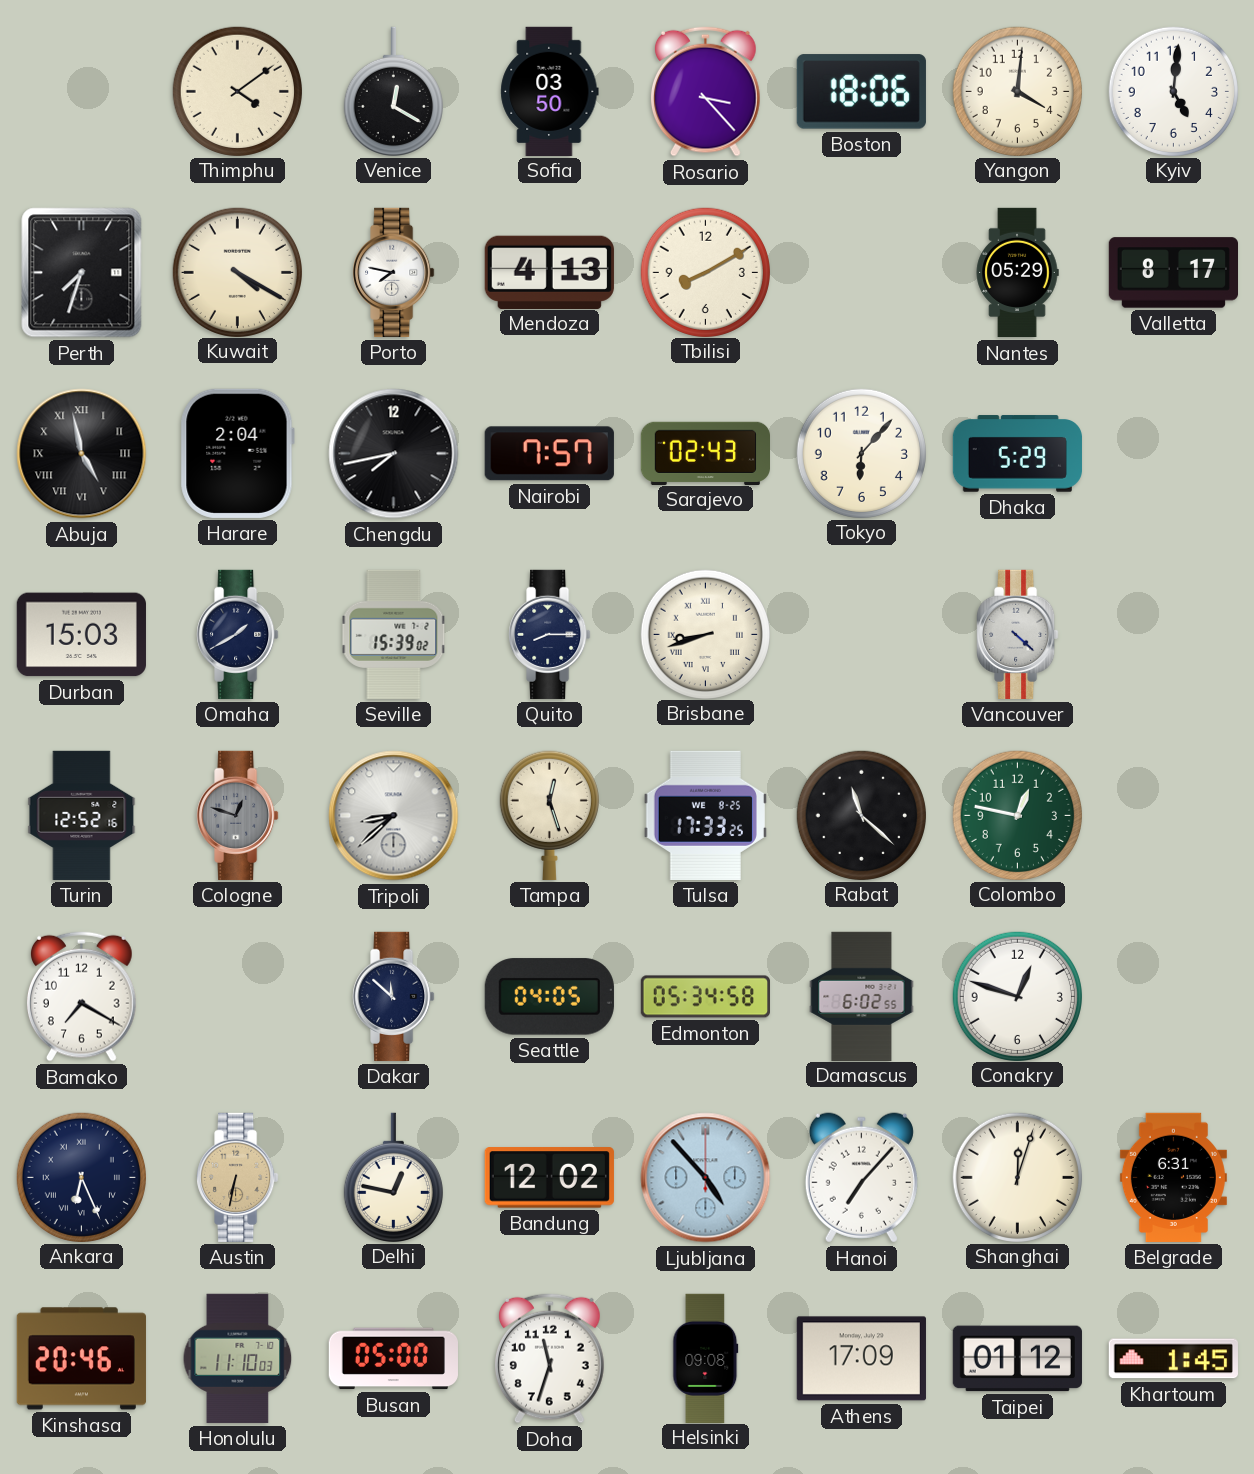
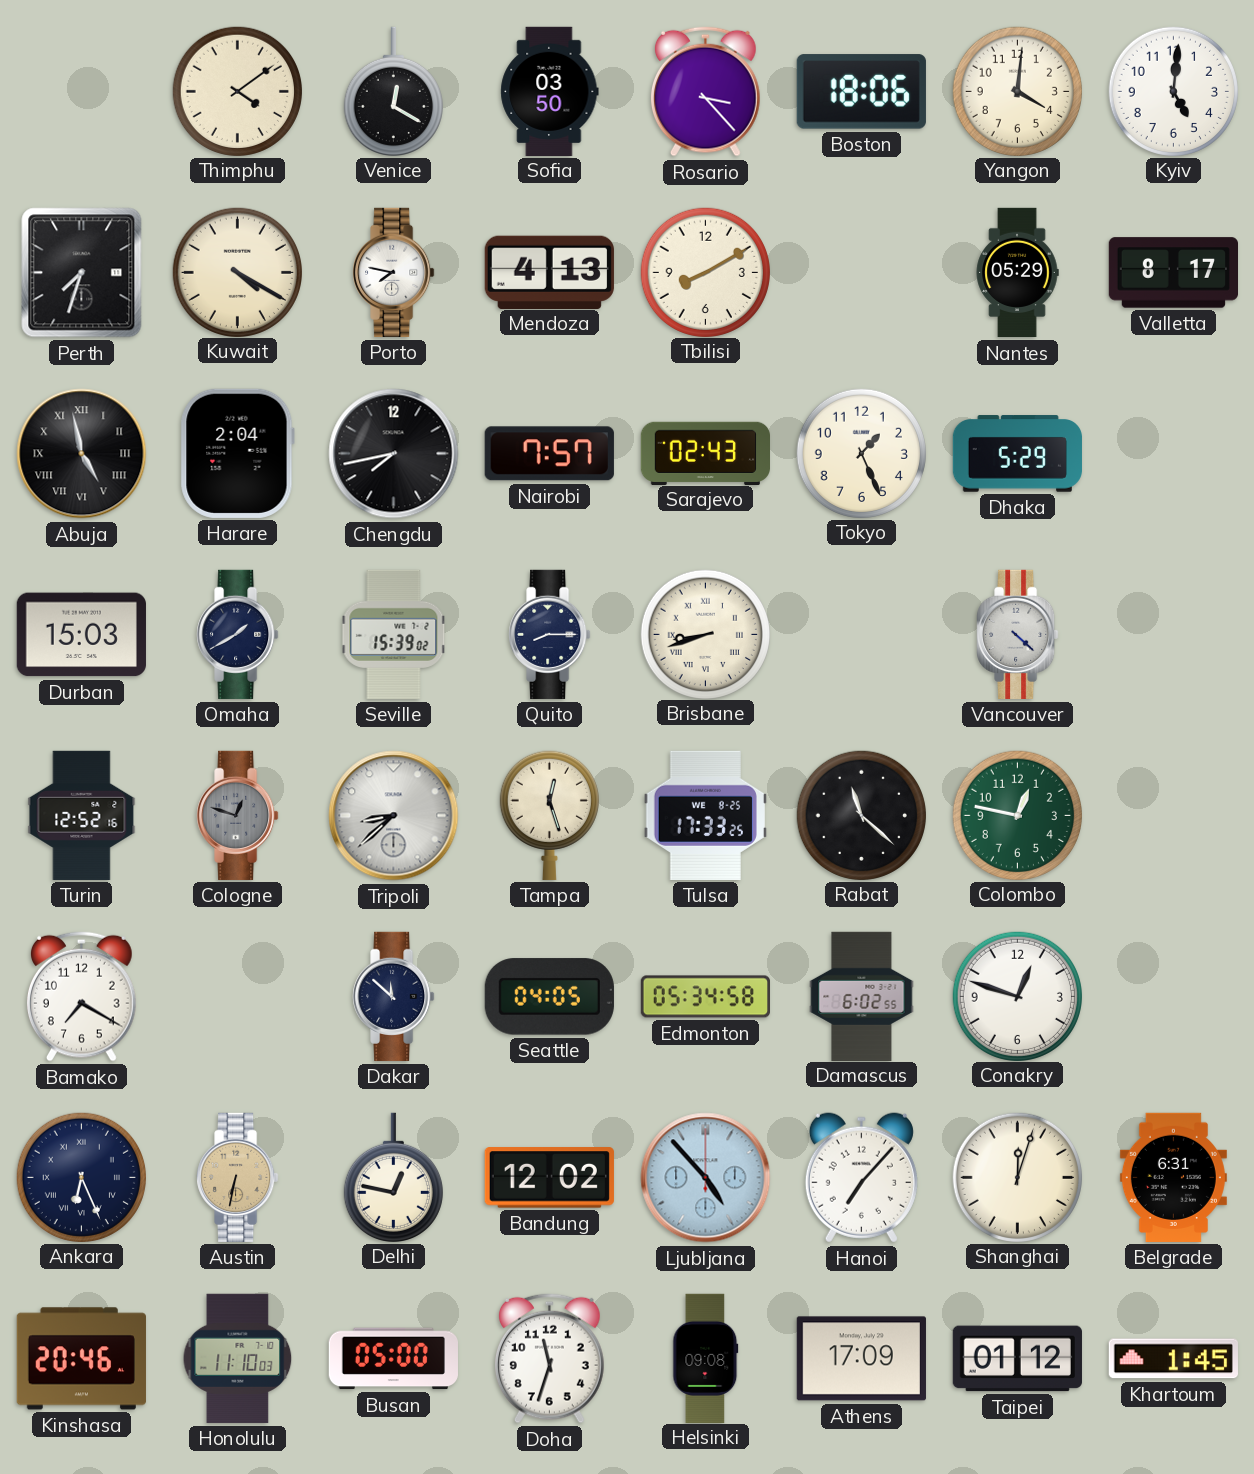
Tokyo: 6:07 -> 1:26 (861, 453)
